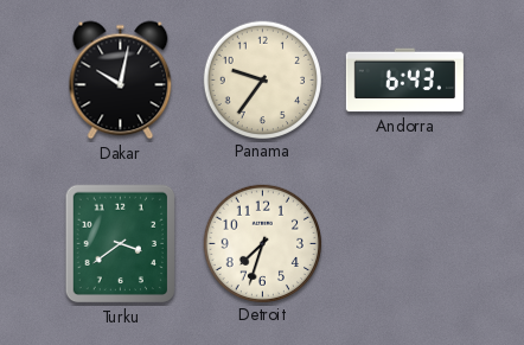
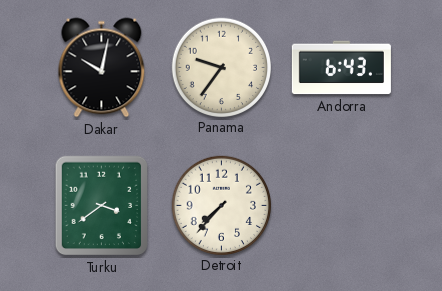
Detroit: 7:33 -> 7:37 (221, 205)
